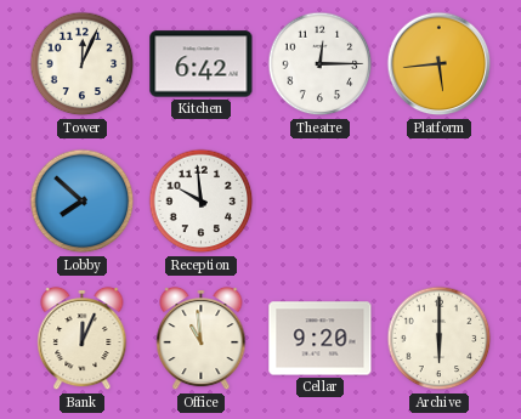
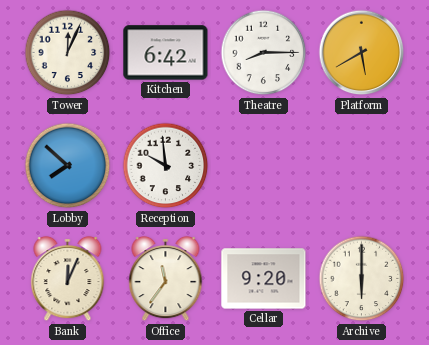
Theatre: 12:15 -> 8:15 (264, 53)
Platform: 5:44 -> 5:40 (362, 53)
Office: 10:59 -> 11:36 (166, 279)
